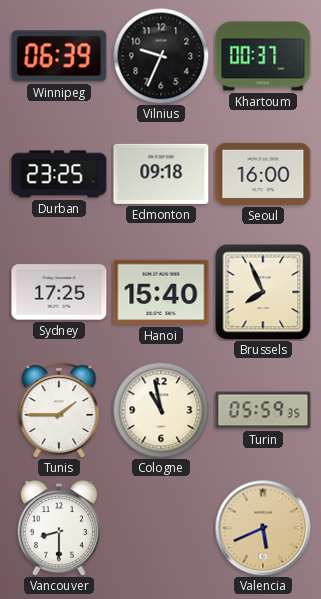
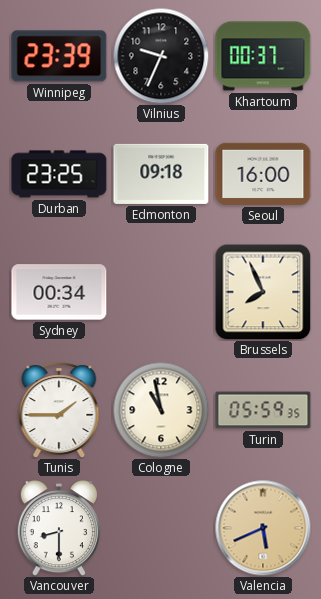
Winnipeg: 06:39 -> 23:39 (59, 56)
Sydney: 17:25 -> 00:34 (59, 292)
Hanoi: 15:40 -> none (161, 292)
